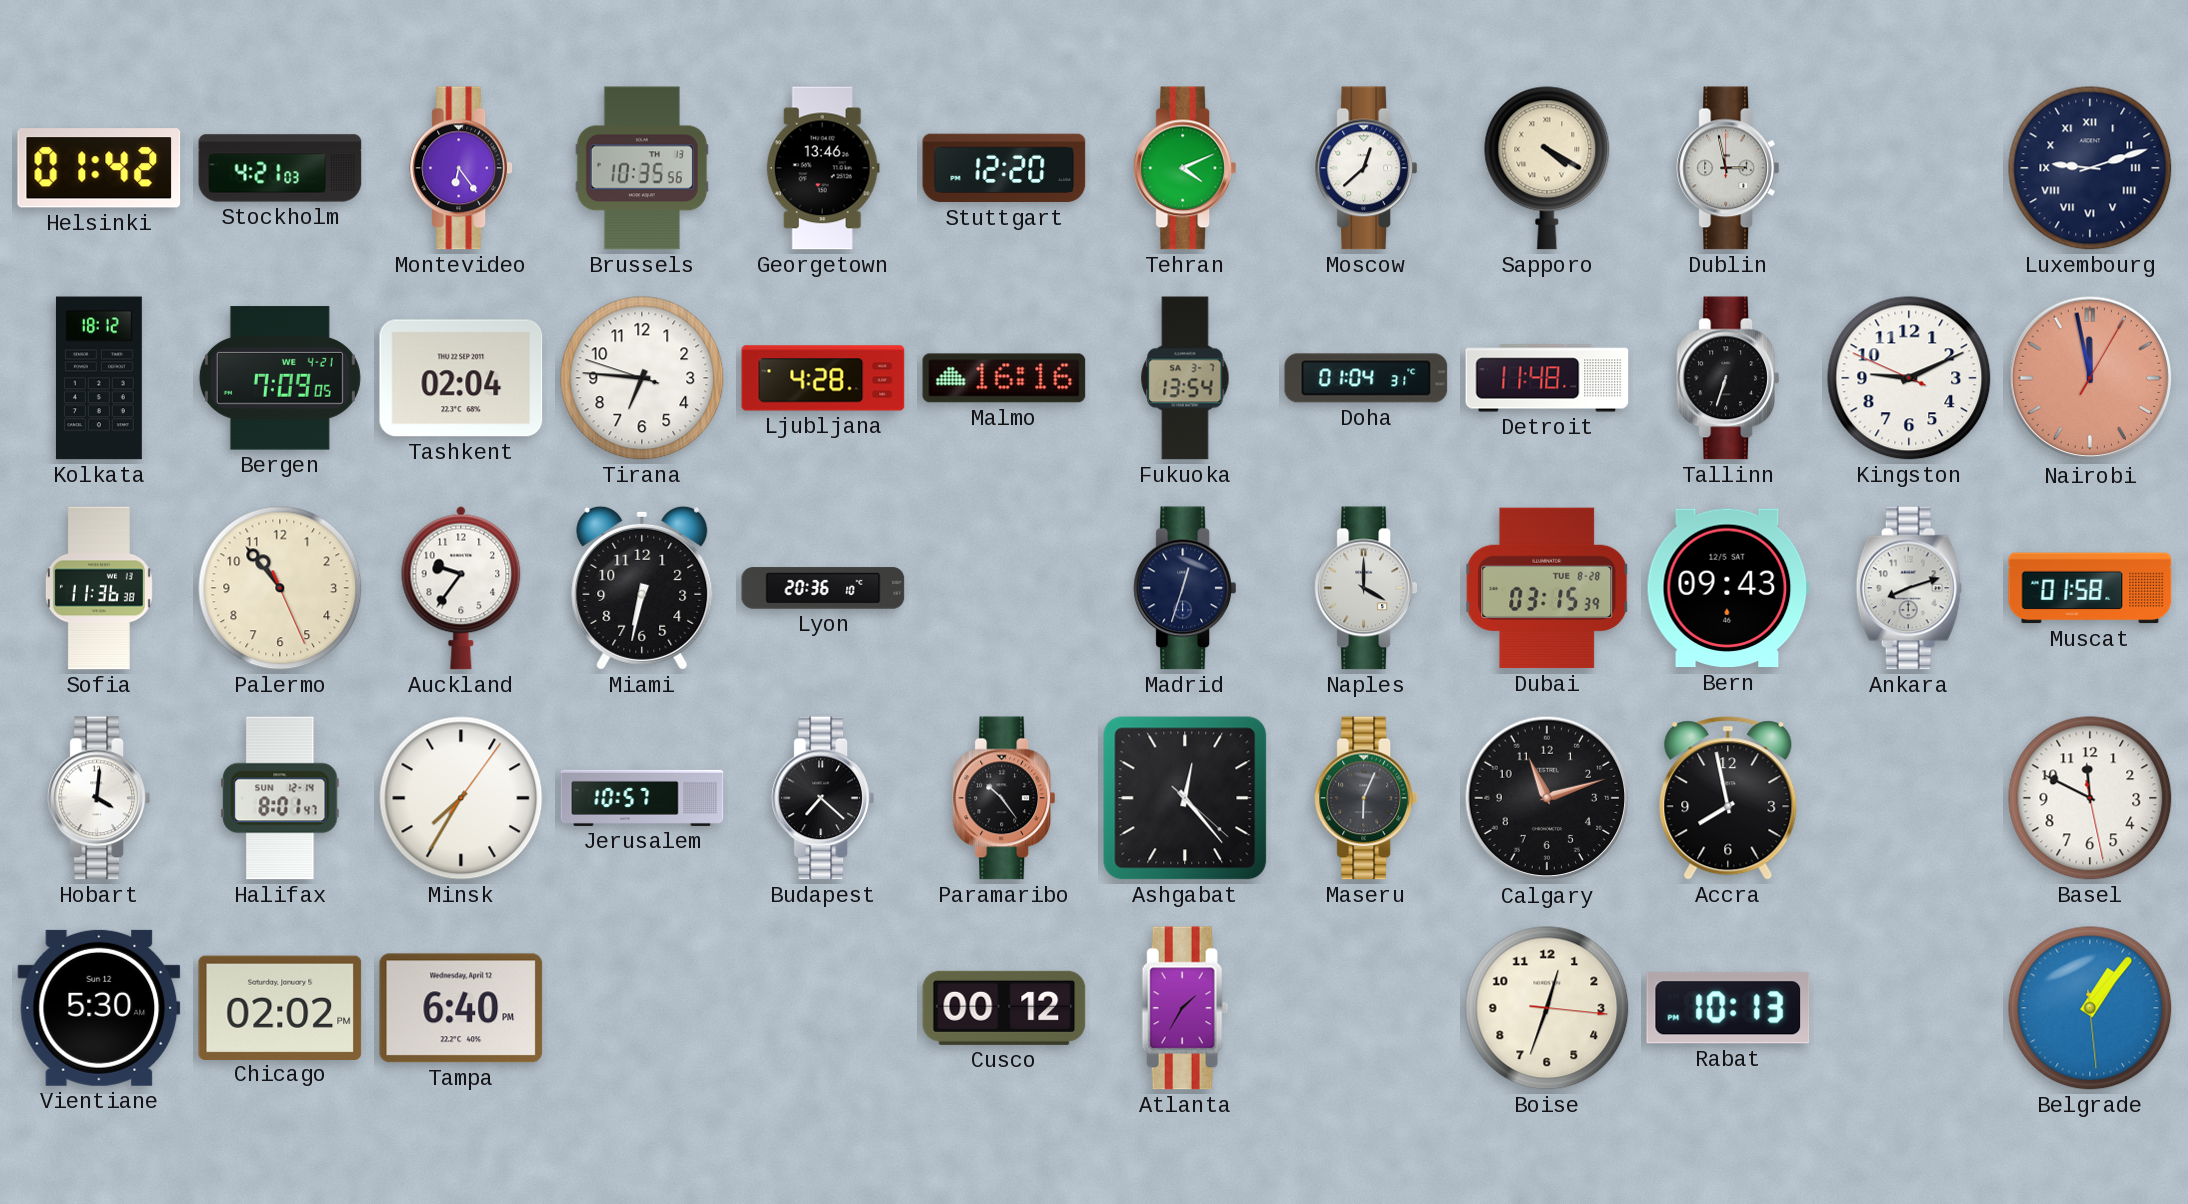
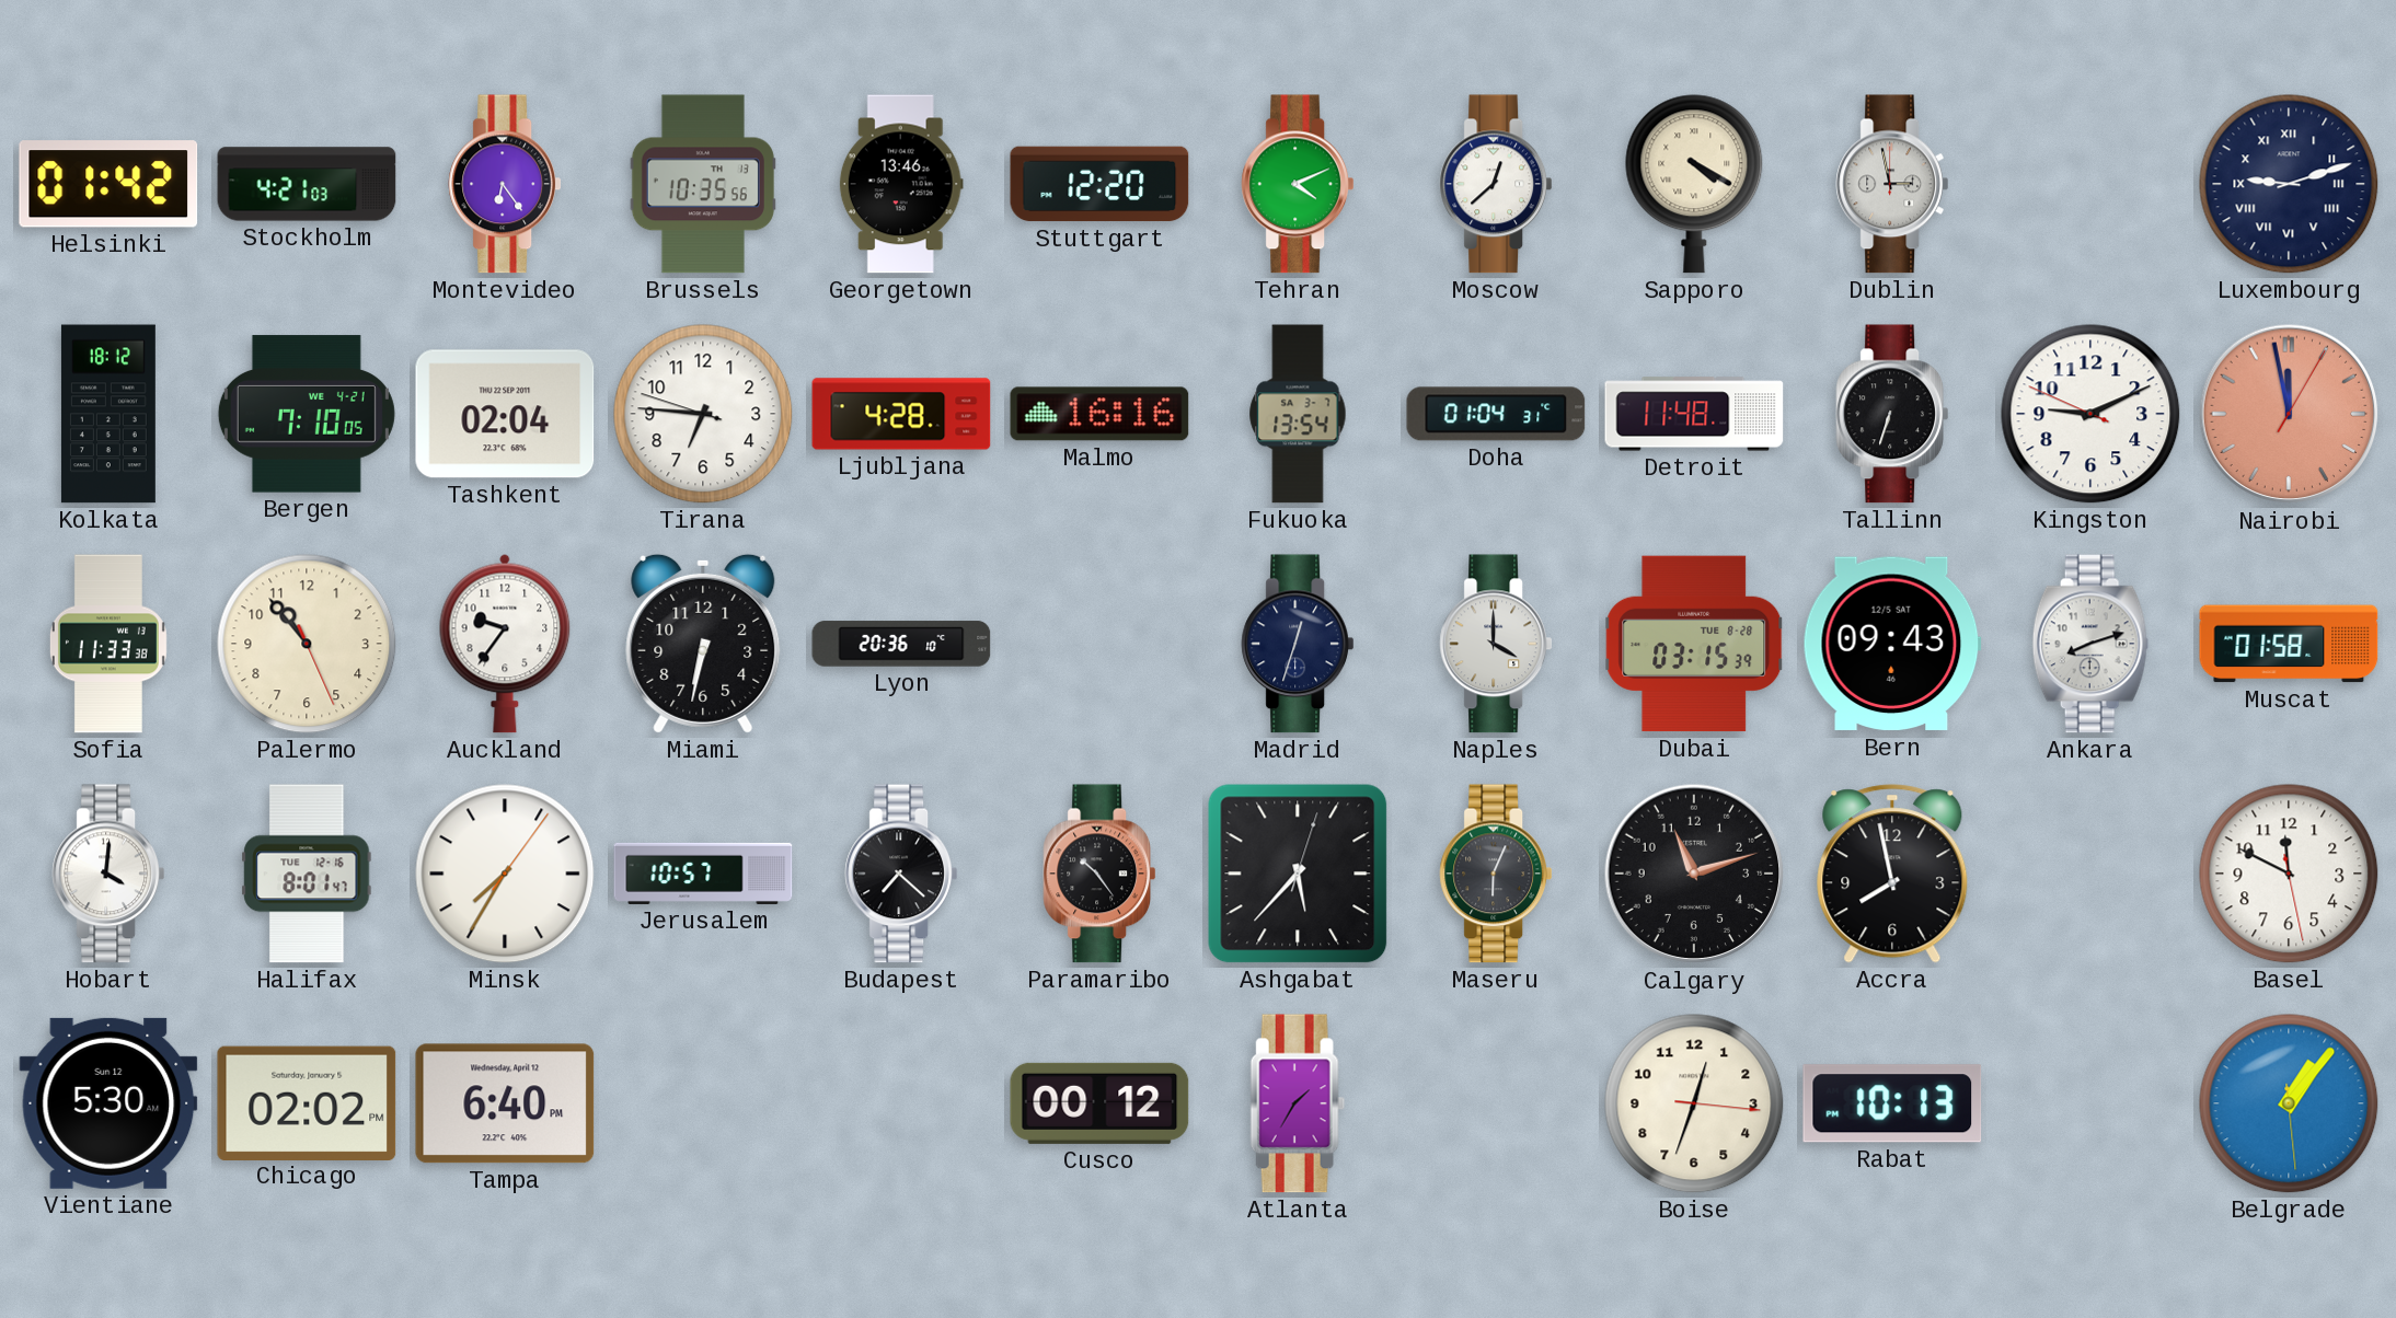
Bergen: 7:09 -> 7:10 (307, 414)
Sofia: 11:36 -> 11:33 (108, 644)
Halifax date: SUN 12-14 -> TUE 12-16 (307, 874)
Ashgabat: 12:23 -> 5:37 (1298, 874)
